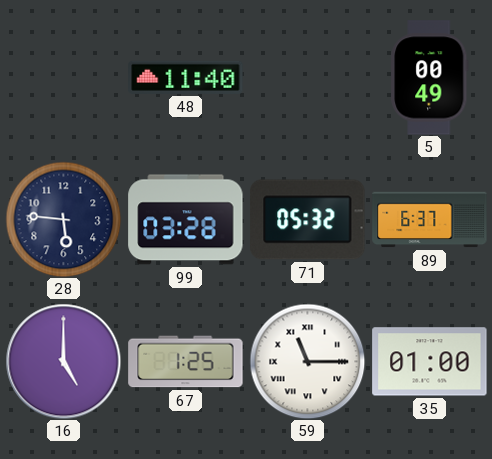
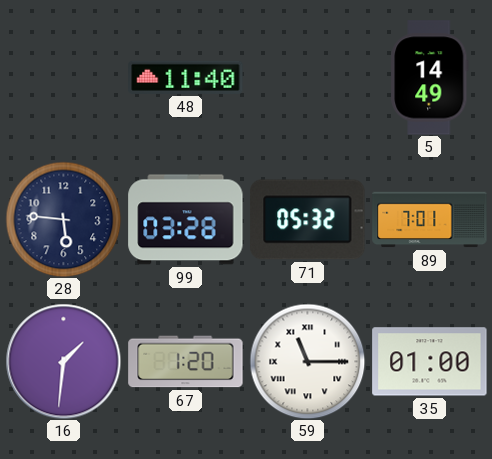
5: 00:49 -> 14:49 (430, 78)
89: 6:37 -> 7:01 (430, 220)
16: 5:00 -> 1:31 (63, 361)
67: 1:25 -> 1:20 (186, 362)
